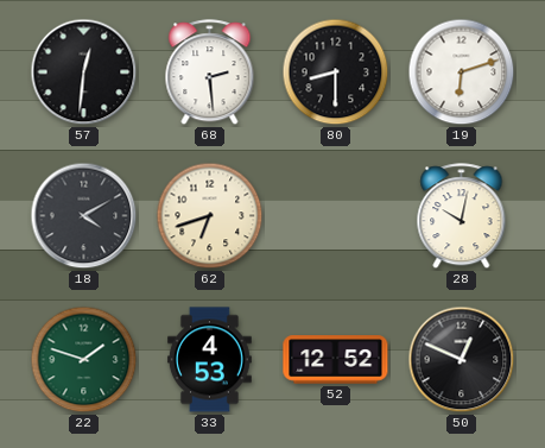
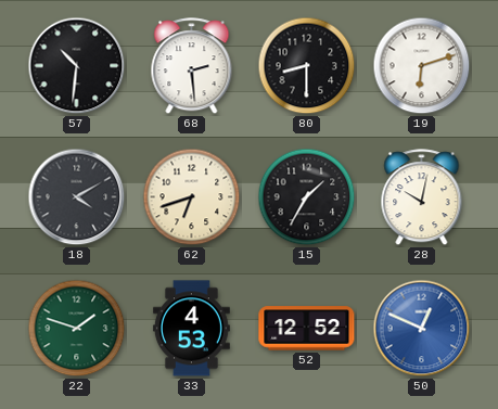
57: 12:31 -> 10:31 (77, 66)
15: none -> 1:35 (307, 197)
50 dial: black -> blue (422, 329)
